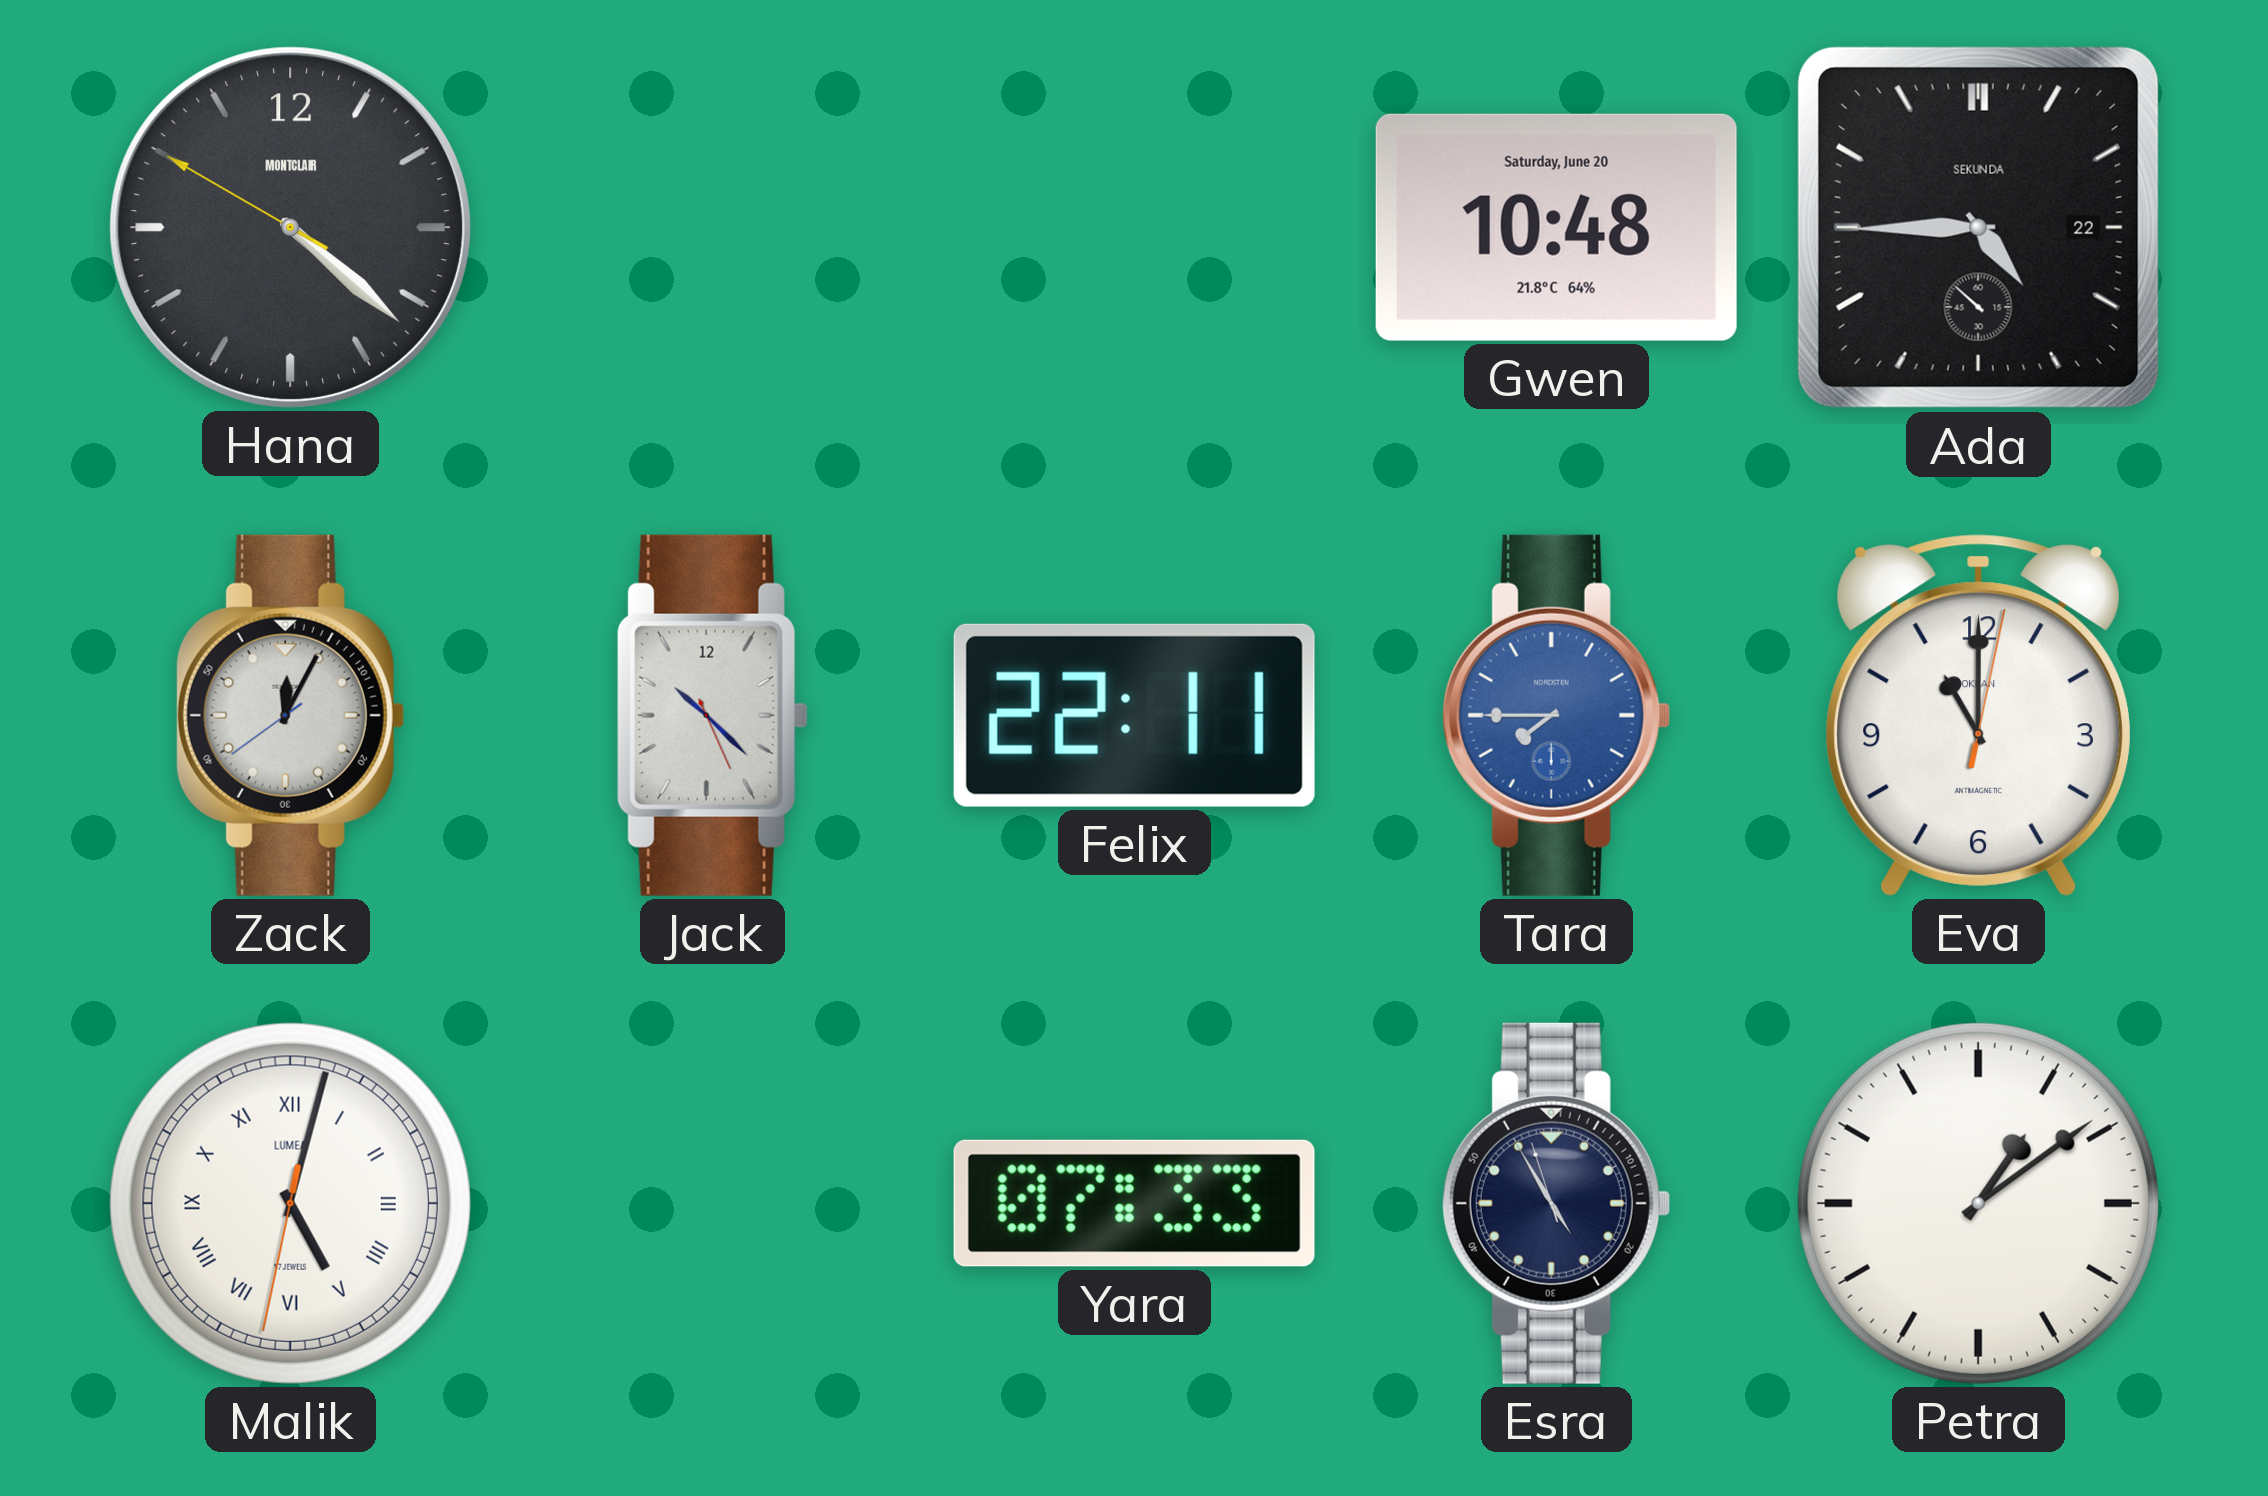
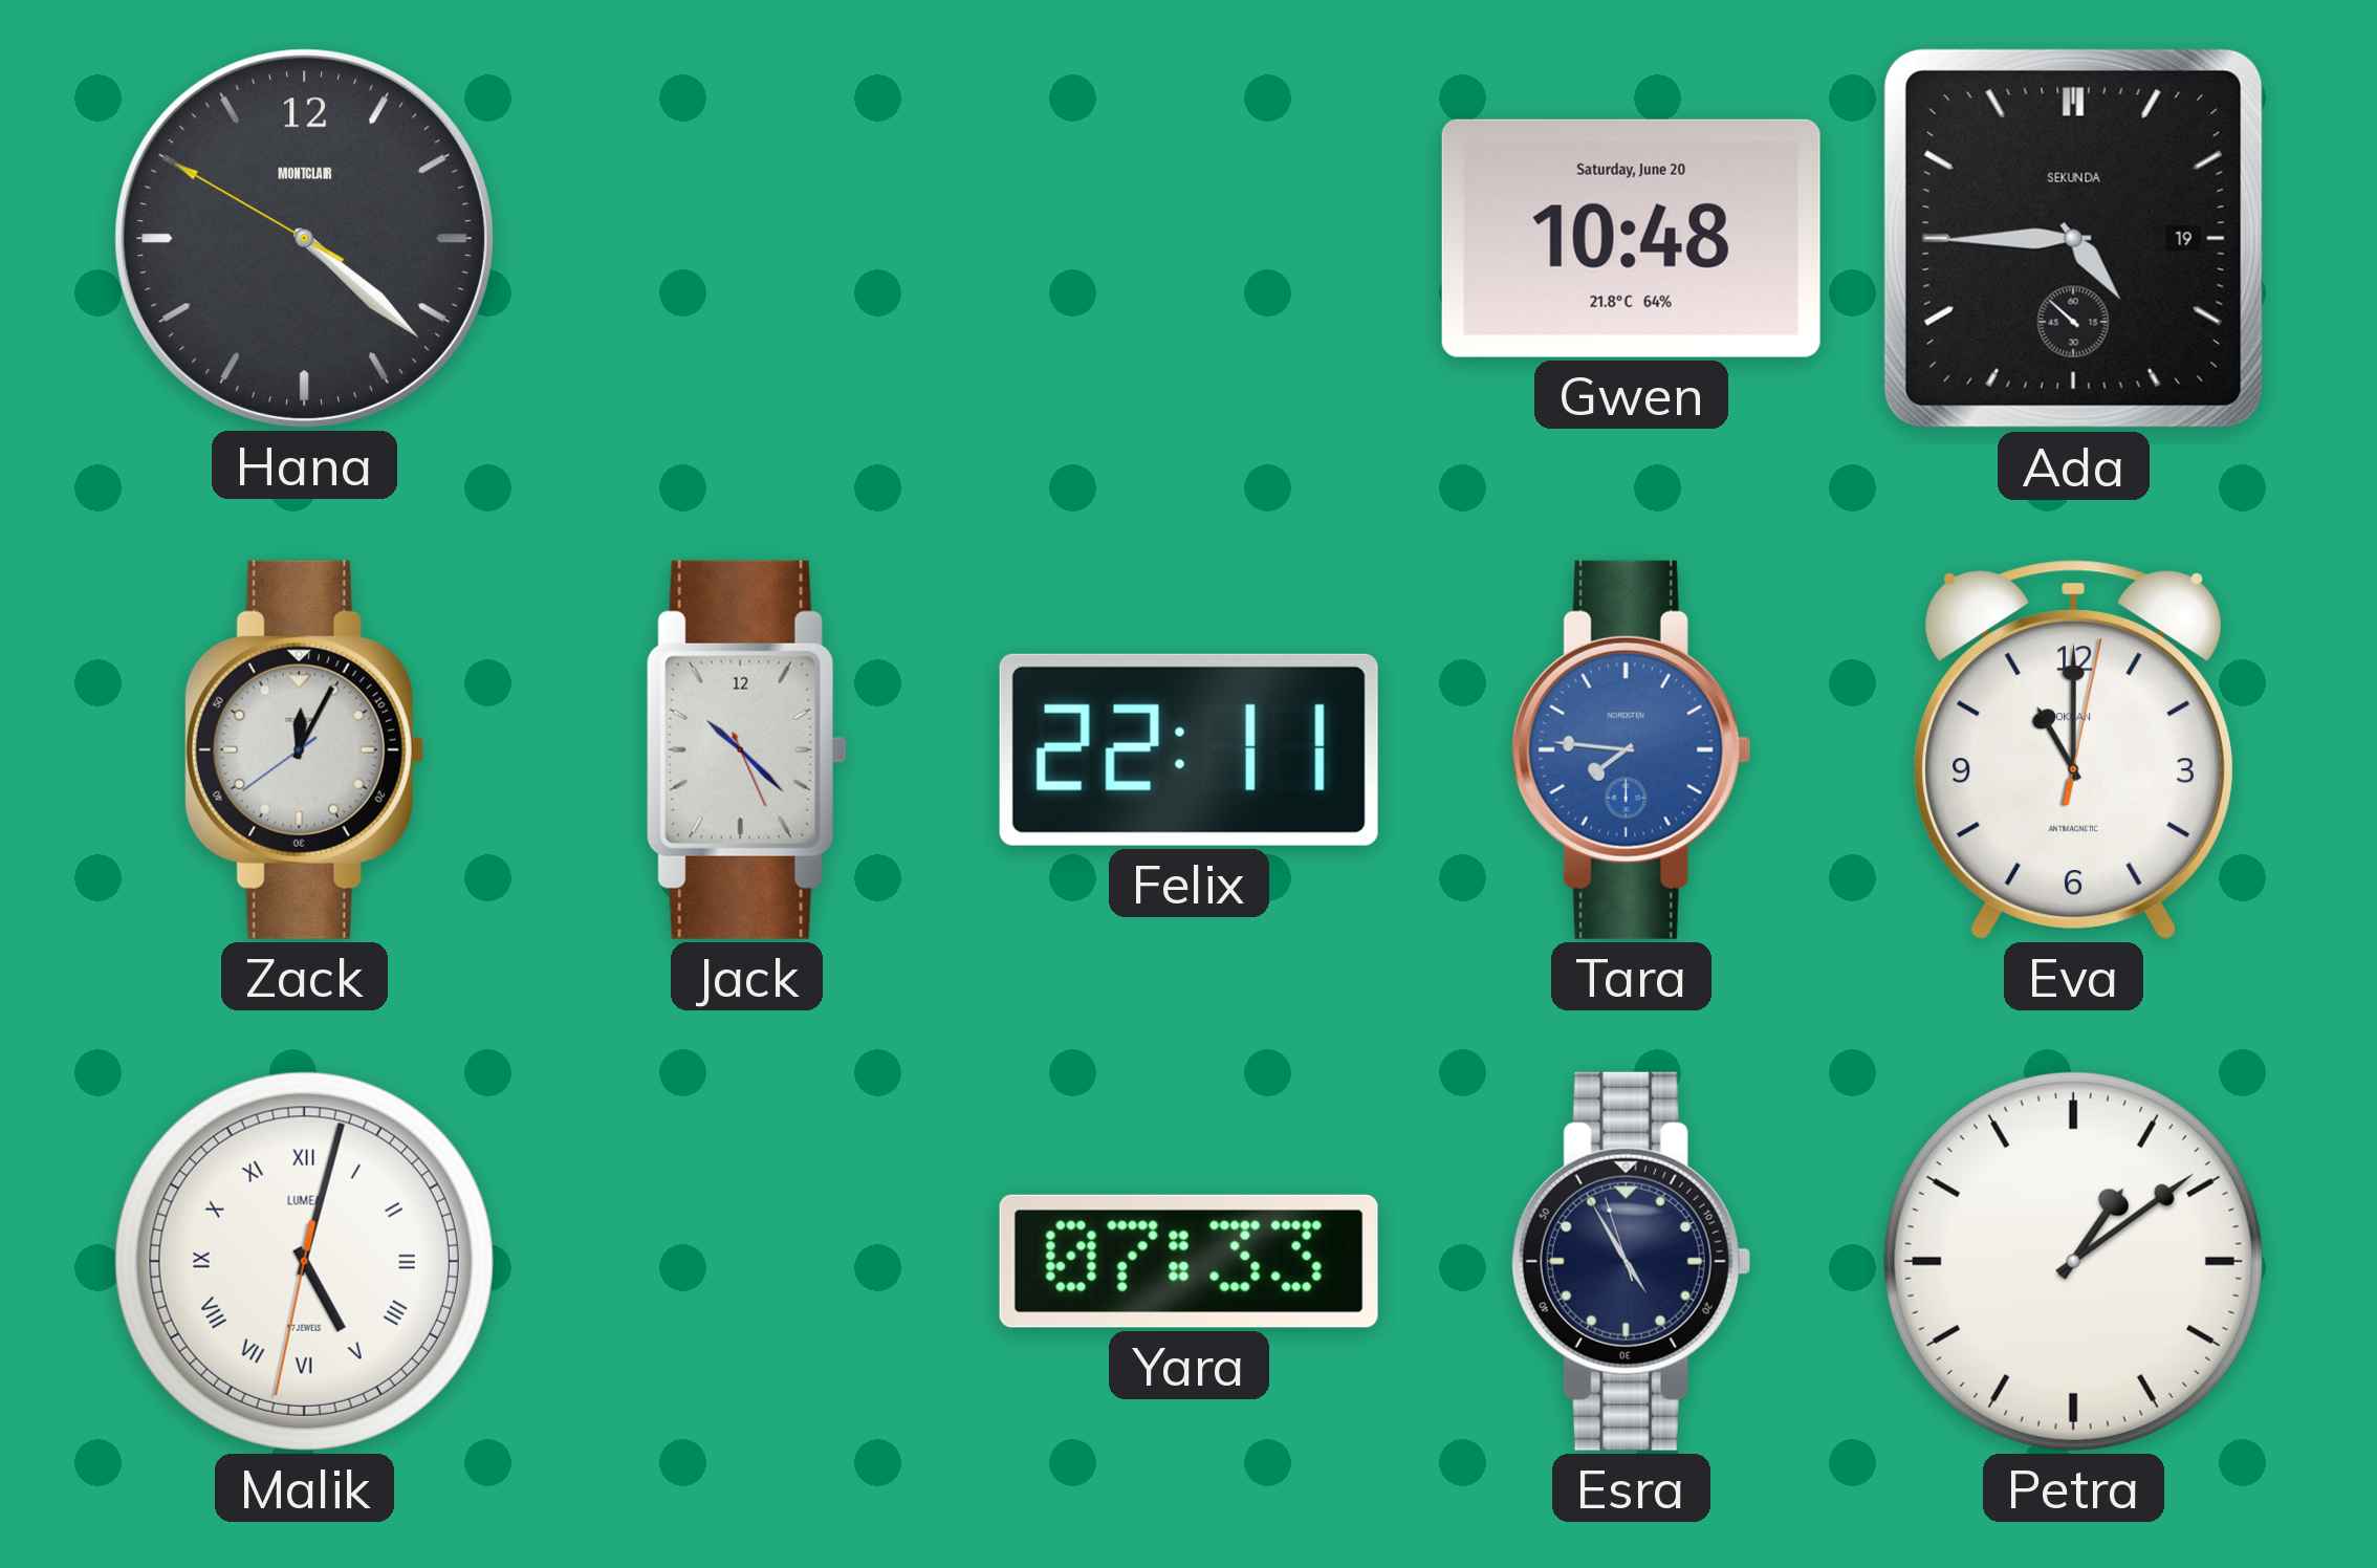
Ada date: 22 -> 19 (2073, 238)
Tara: 7:45 -> 7:46 (1631, 749)
